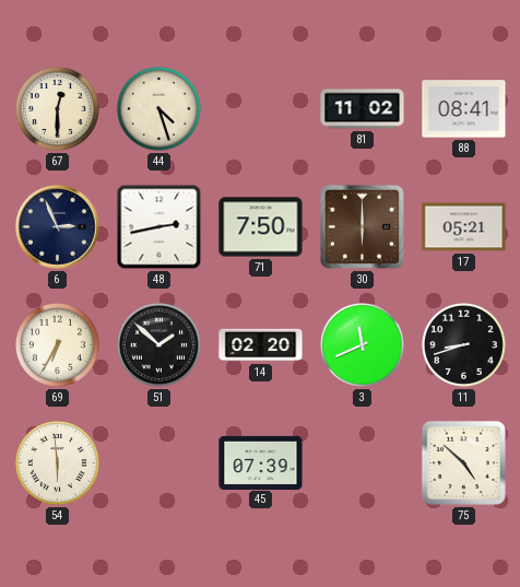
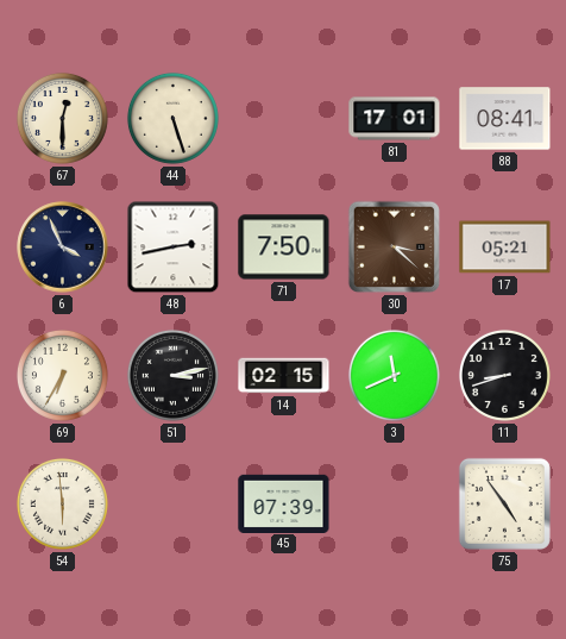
44: 4:27 -> 5:27 (172, 118)
81: 11:02 -> 17:01 (395, 119)
6: 2:56 -> 3:56 (63, 248)
30: 6:00 -> 3:22 (394, 246)
51: 1:52 -> 3:13 (172, 375)
14: 02:20 -> 02:15 (284, 376)
75: 4:52 -> 4:54 (504, 503)
